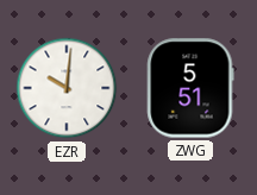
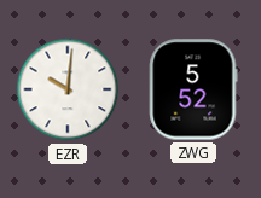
ZWG: 5:51 -> 5:52 (193, 89)
